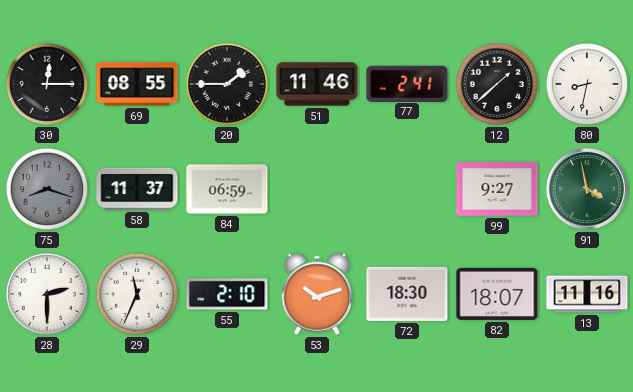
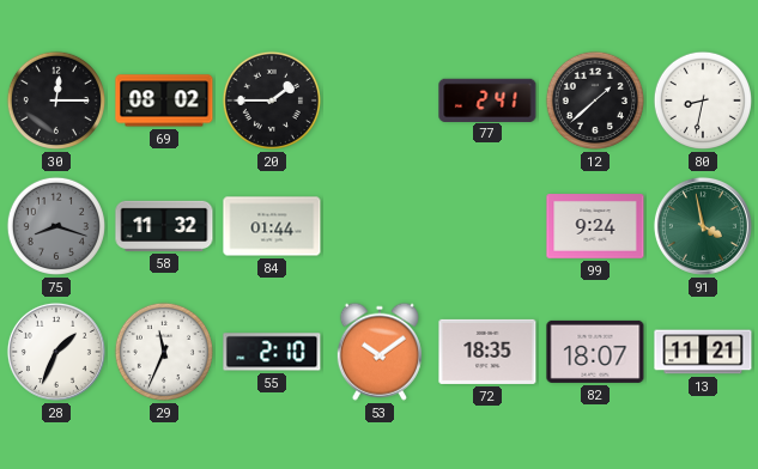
69: 08:55 -> 08:02 (164, 100)
51: 11:46 -> none (317, 84)
58: 11:37 -> 11:32 (164, 226)
84: 06:59 -> 01:44 (272, 226)
99: 9:27 -> 9:24 (595, 226)
28: 2:30 -> 1:34 (56, 352)
53: 10:12 -> 10:09 (380, 352)
72: 18:30 -> 18:35 (487, 352)
13: 11:16 -> 11:21 (703, 352)
